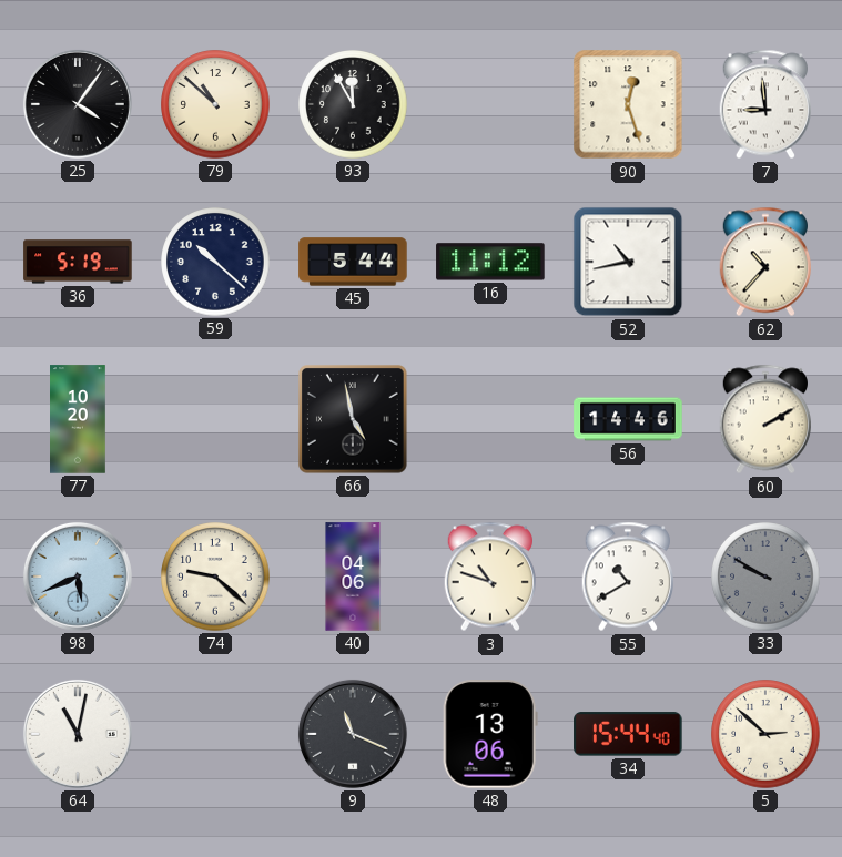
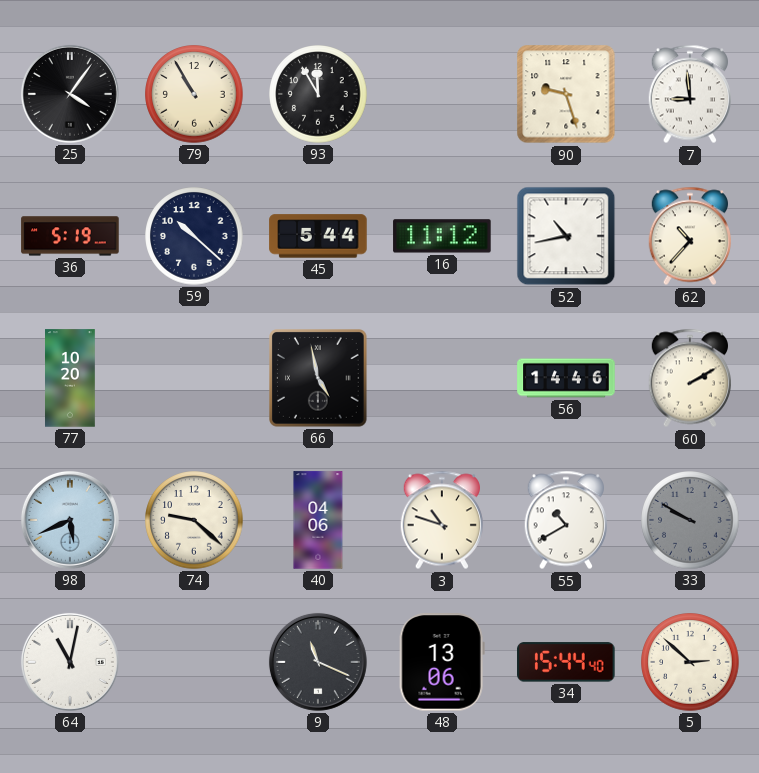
79: 10:52 -> 10:55 (194, 94)
90: 12:27 -> 9:27 (566, 94)
